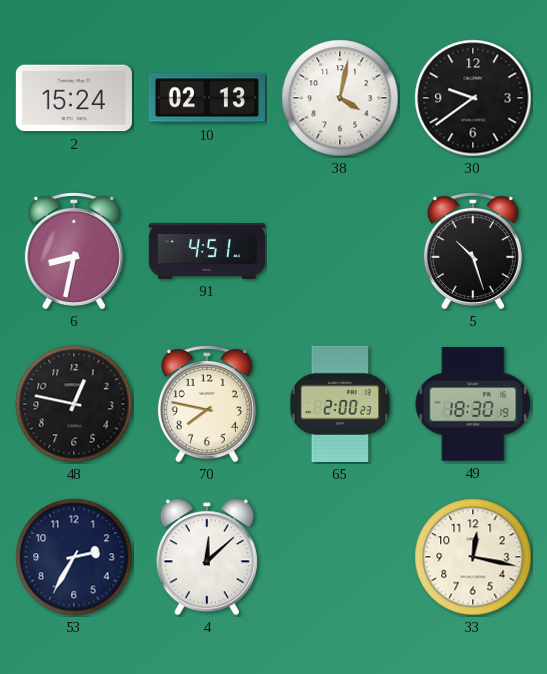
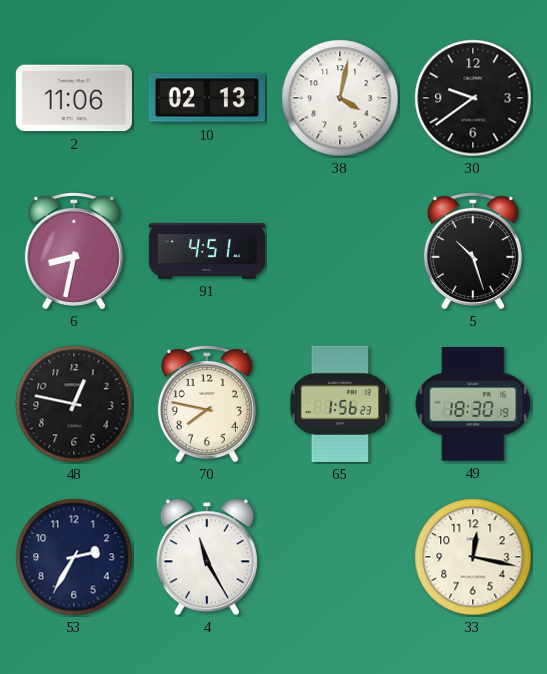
2: 15:24 -> 11:06 (74, 98)
65: 2:00 -> 1:56 (340, 404)
4: 12:08 -> 11:25 (207, 557)
